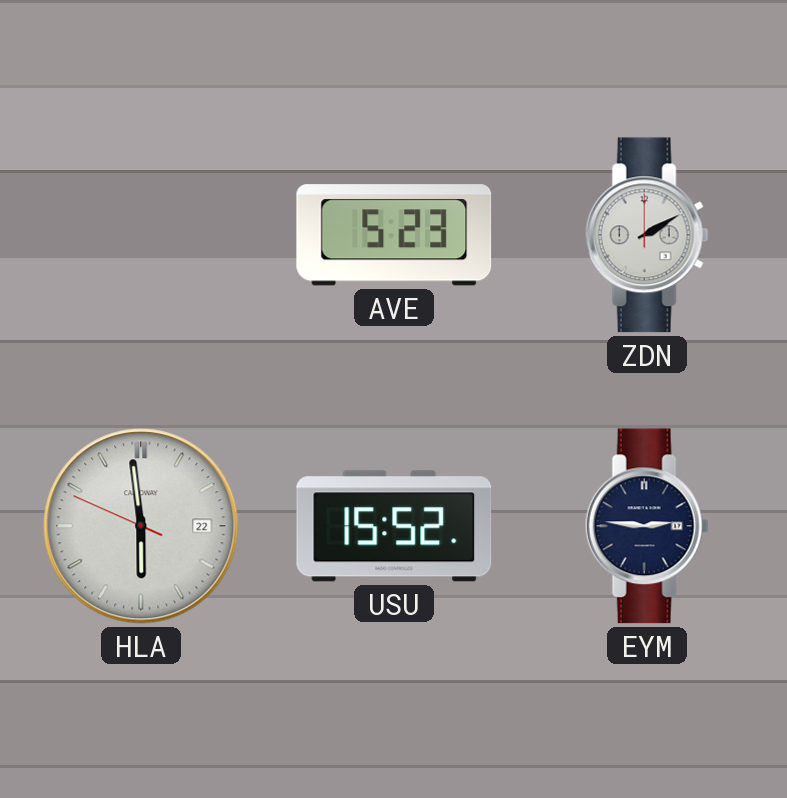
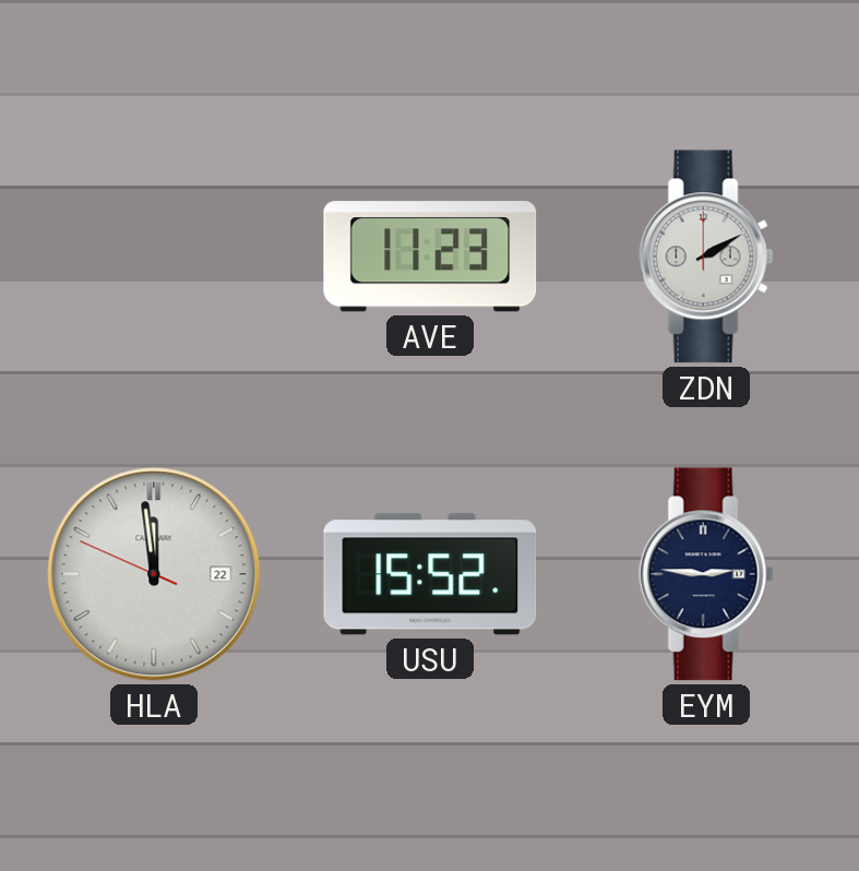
AVE: 5:23 -> 11:23 (430, 256)
HLA: 5:58 -> 11:58 (154, 574)
